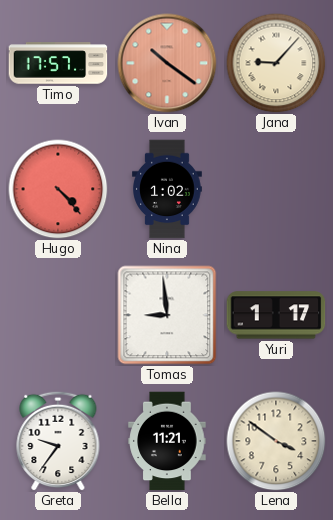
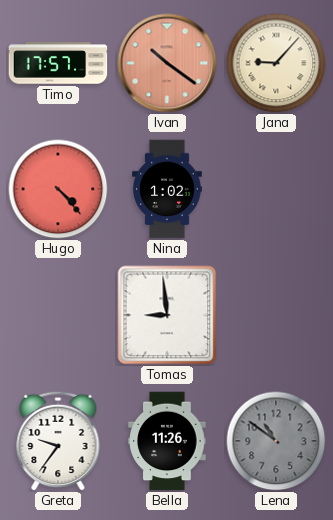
Yuri: 1:17 -> none (276, 315)
Bella: 11:21 -> 11:26 (167, 441)
Lena: 3:51 -> 10:51 (276, 441)
Lena dial: cream -> grey (276, 441)
